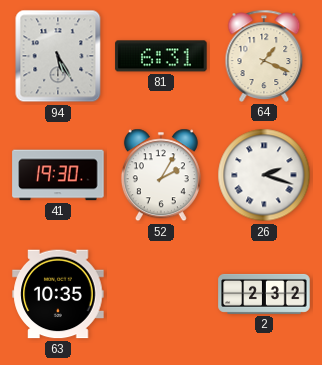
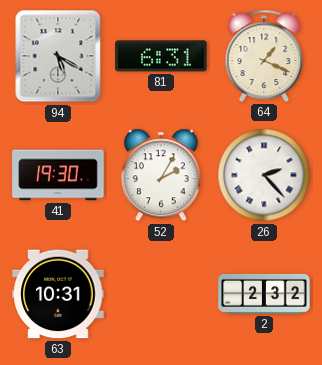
94: 5:25 -> 5:20 (58, 56)
26: 2:18 -> 2:23 (264, 175)
63: 10:35 -> 10:31 (58, 294)
